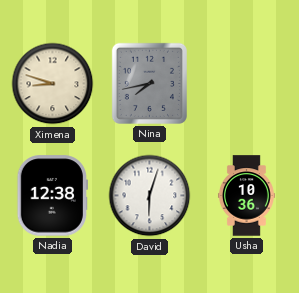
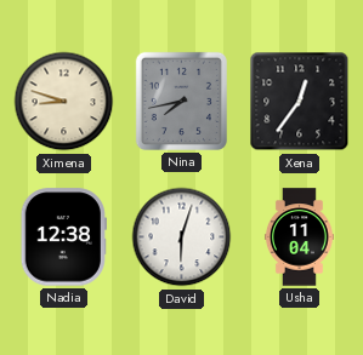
Xena: none -> 12:36 (300, 102)
Usha: 10:36 -> 11:04 (299, 237)
